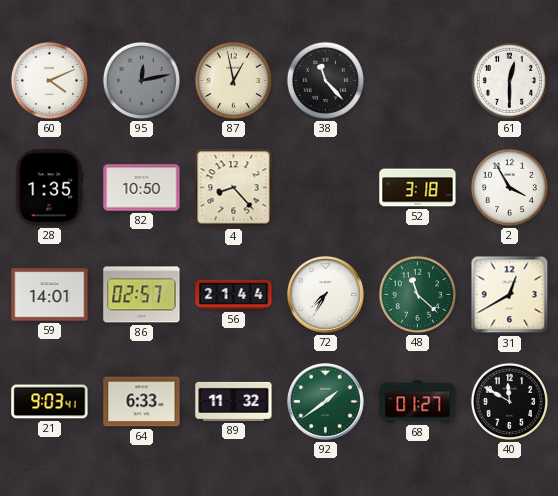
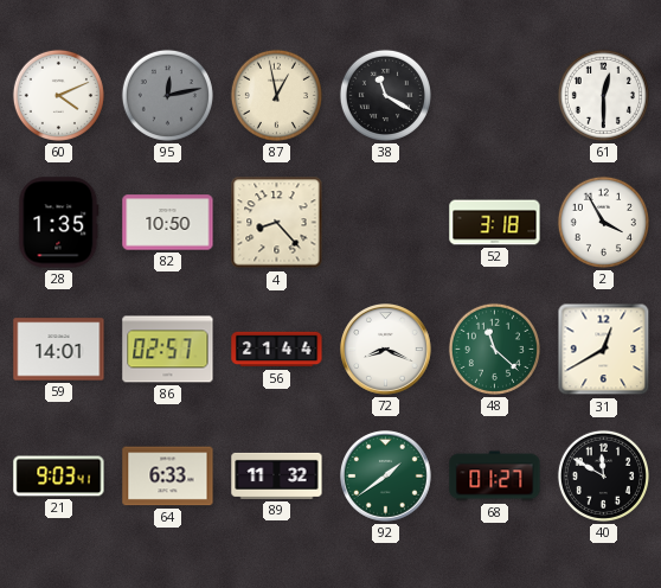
38: 11:23 -> 11:20 (385, 95)
72: 7:35 -> 8:19 (386, 350)
